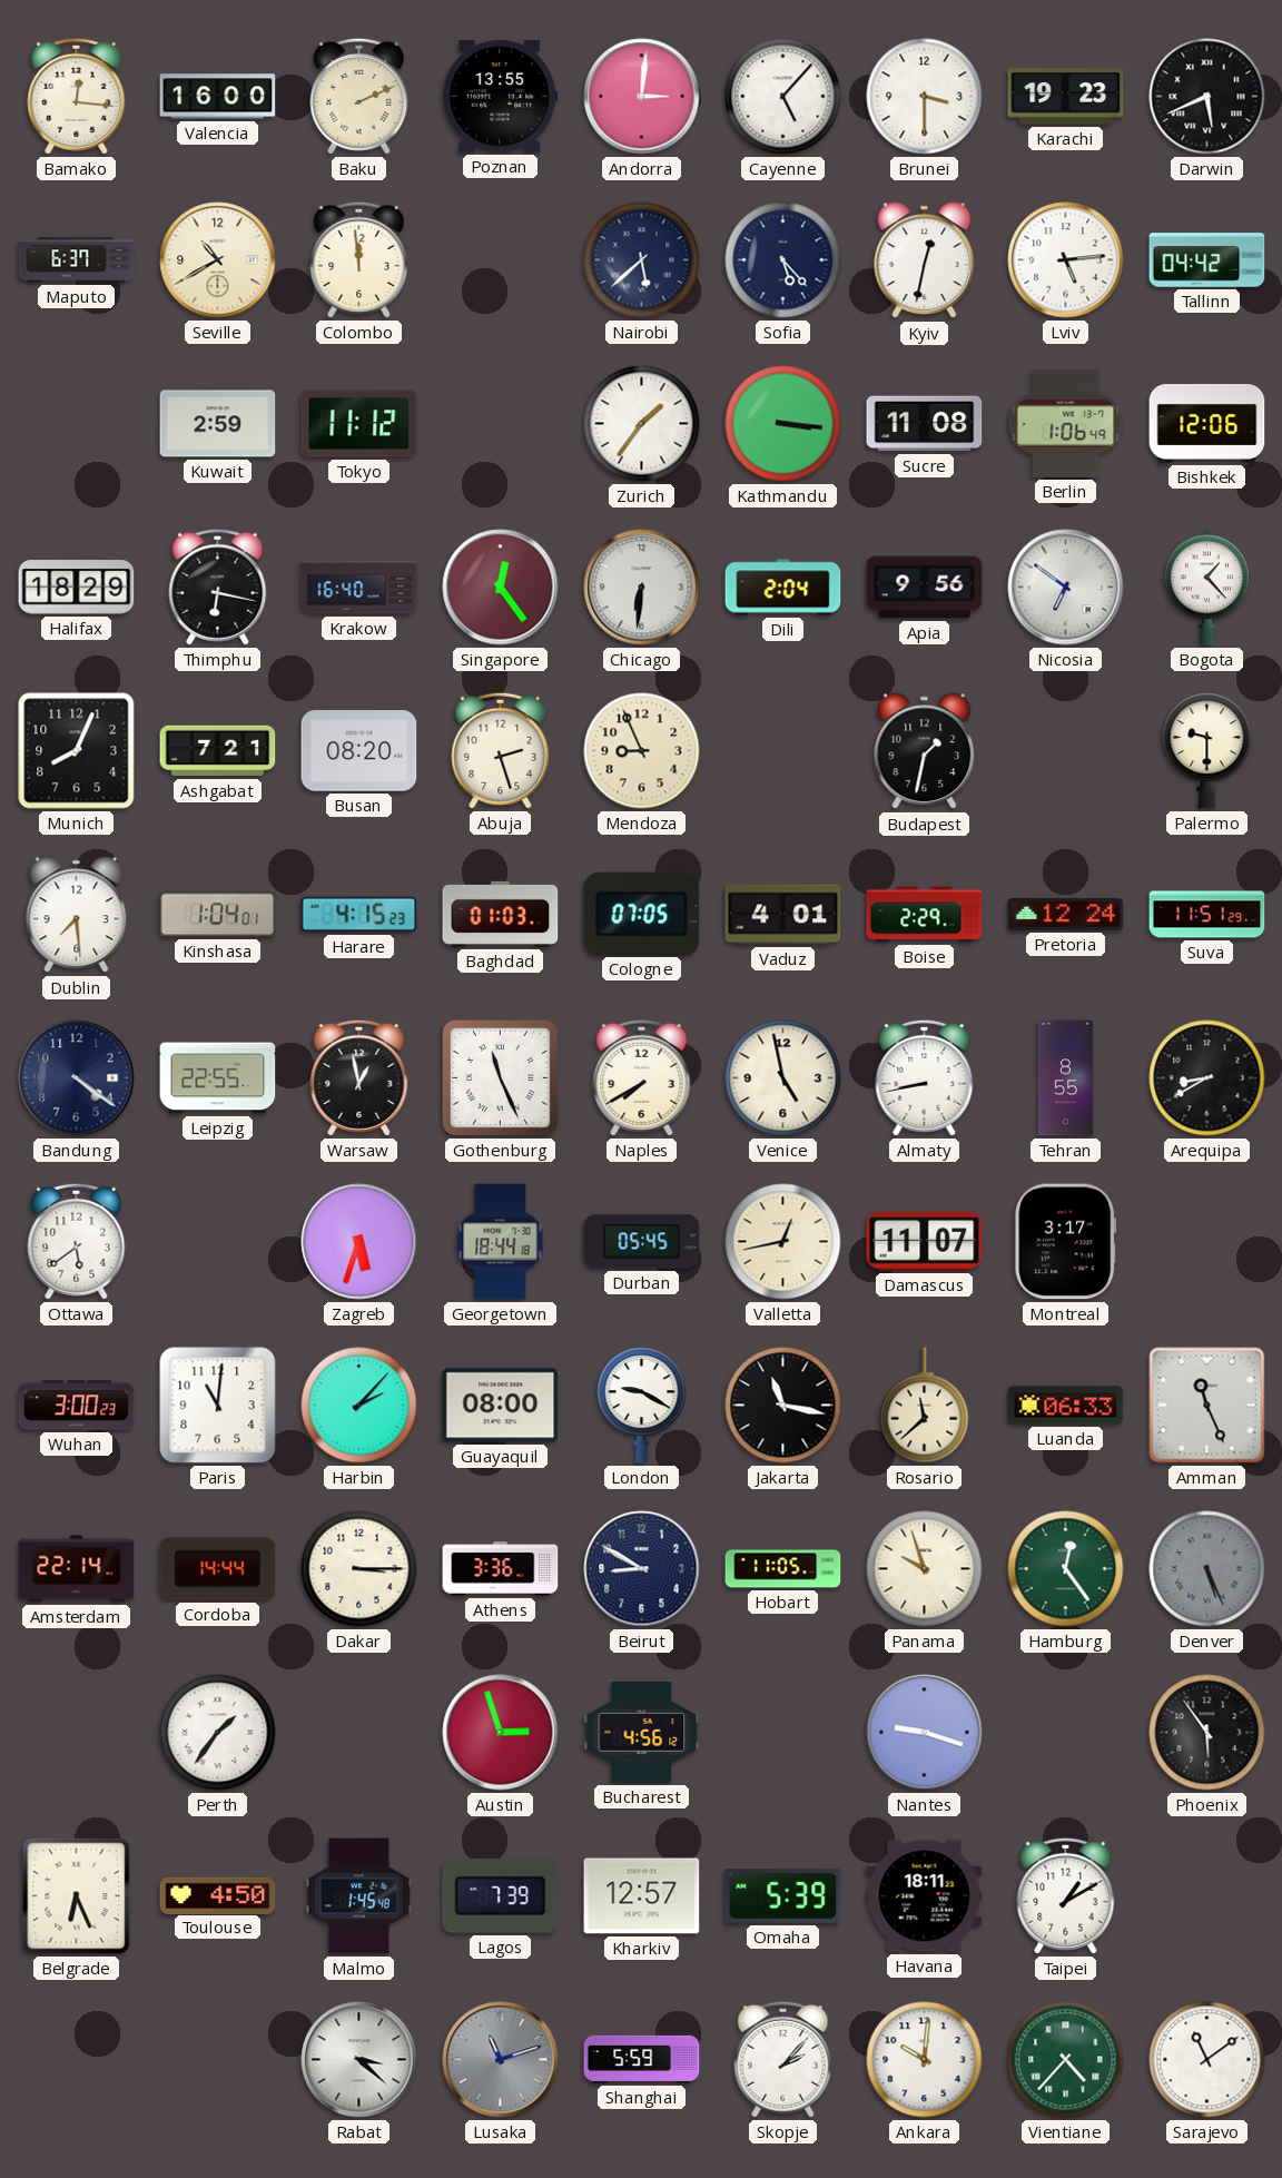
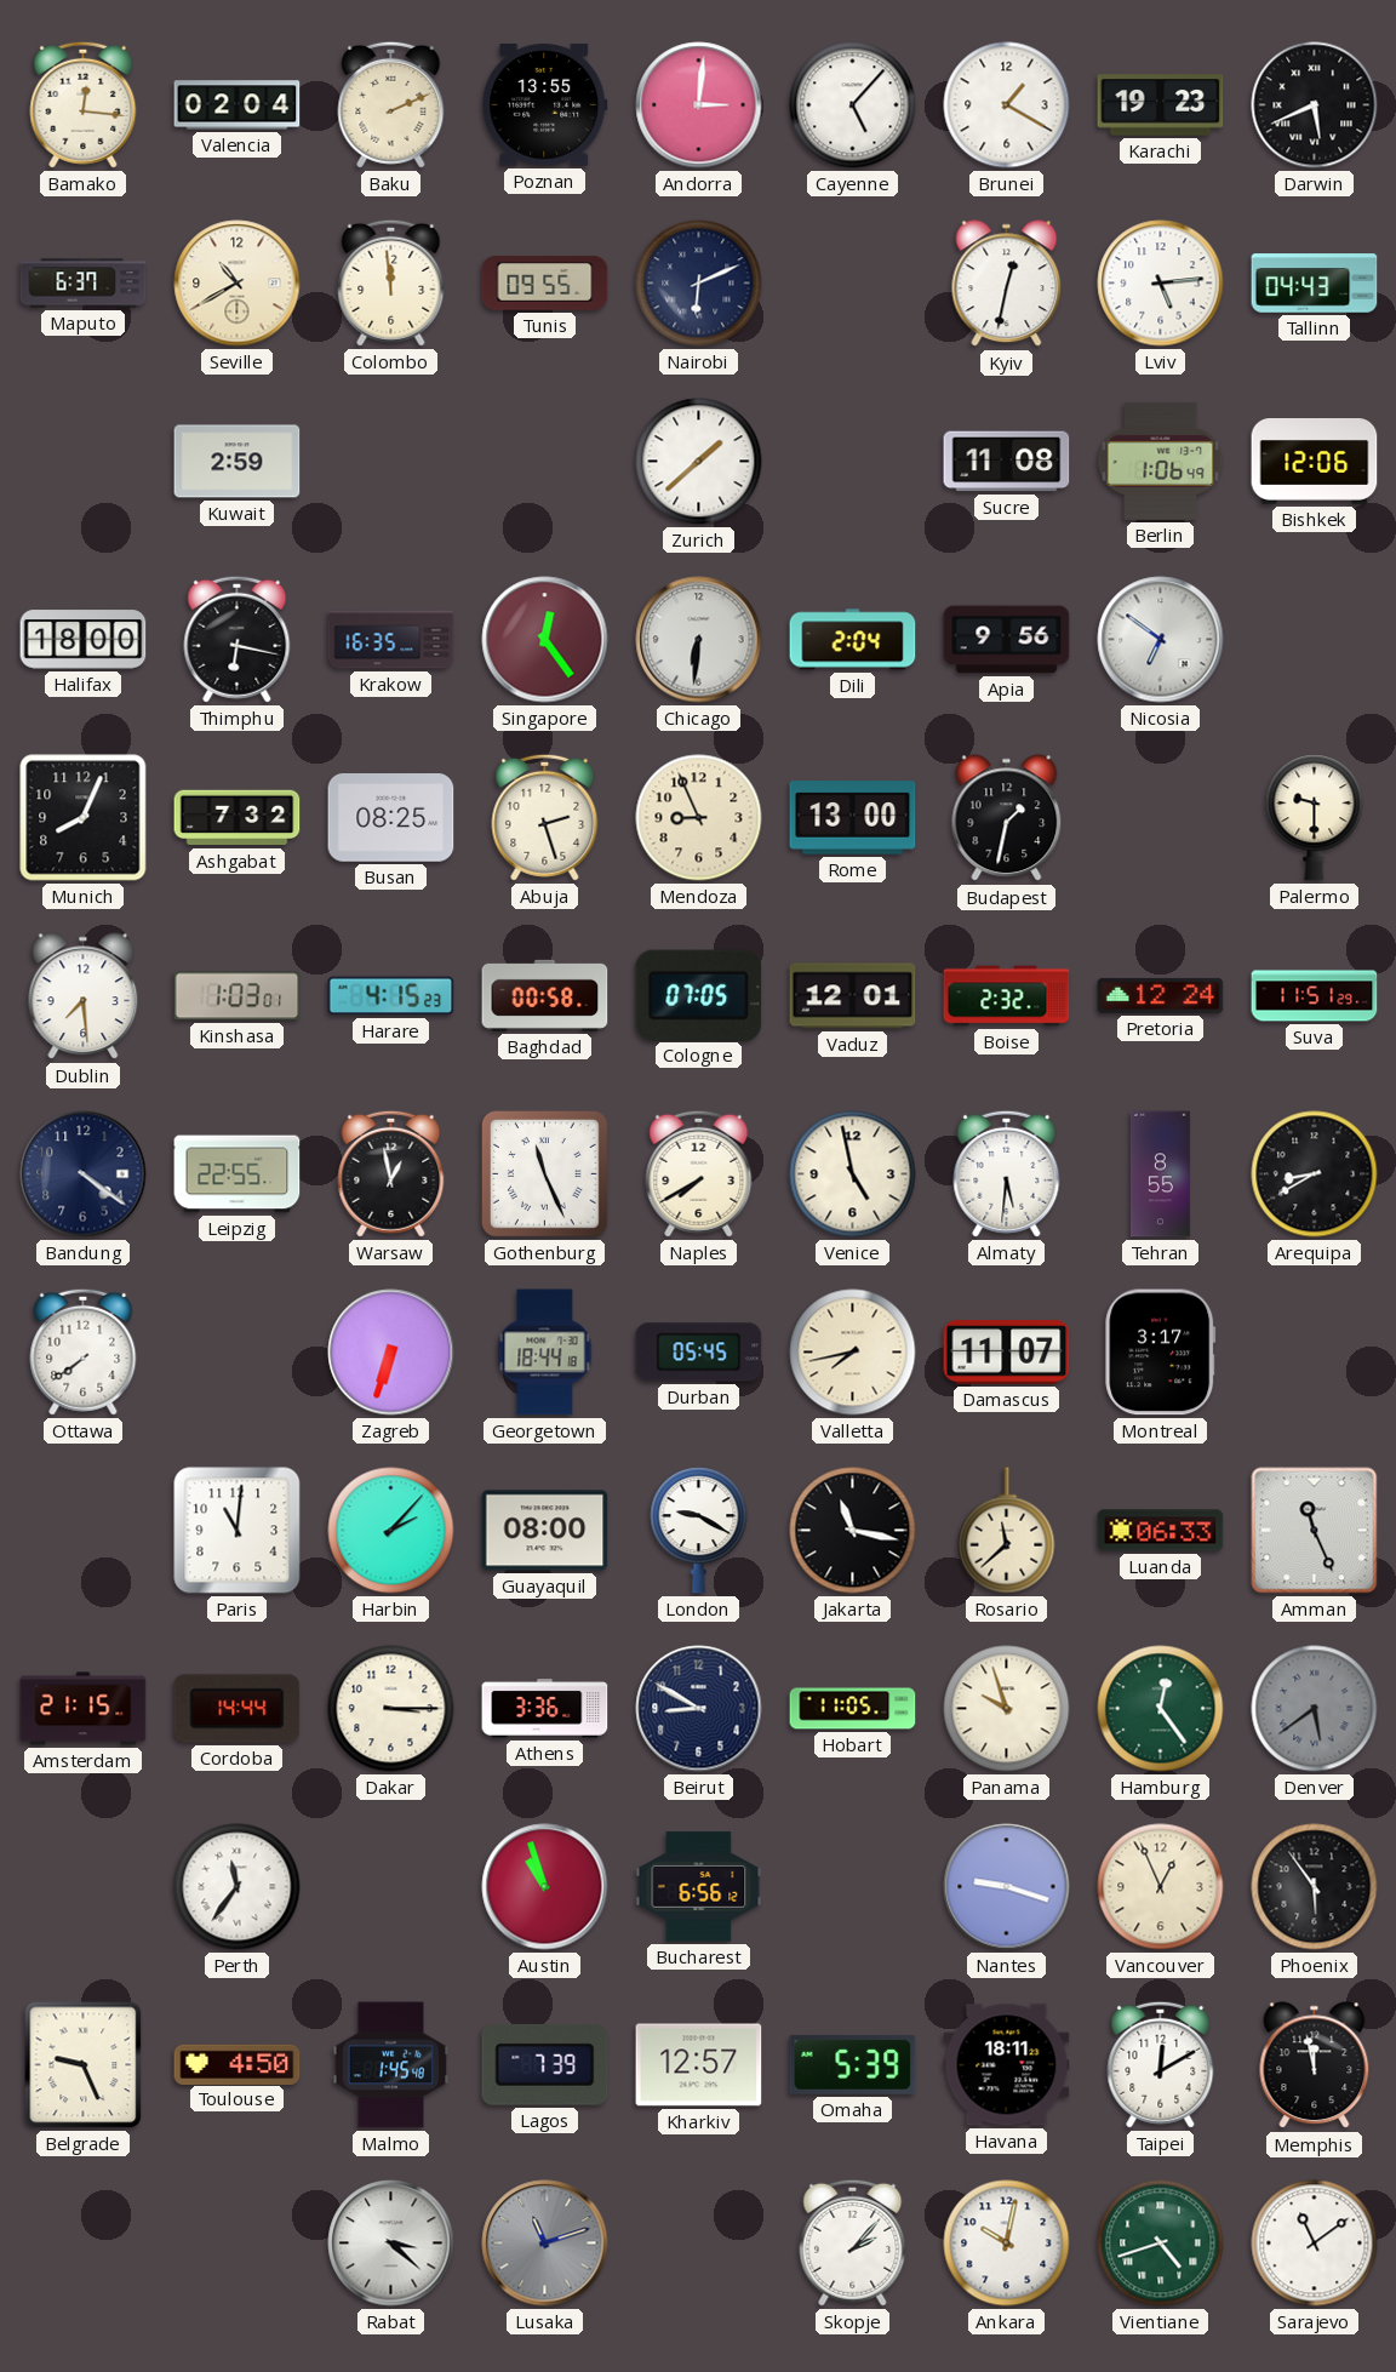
Valencia: 16:00 -> 02:04 (238, 105)
Brunei: 3:30 -> 1:20 (1007, 105)
Tunis: none -> 09:55 (545, 284)
Nairobi: 5:38 -> 6:11 (699, 284)
Sofia: 5:23 -> none (783, 260)
Tallinn: 04:42 -> 04:43 (1315, 284)
Tokyo: 11:12 -> none (359, 424)
Zurich: 1:36 -> 1:38 (699, 462)
Kathmandu: 3:16 -> none (783, 424)
Halifax: 18:29 -> 18:00 (84, 640)
Krakow: 16:40 -> 16:35 (391, 640)
Bogota: 1:23 -> none (1206, 588)
Ashgabat: 7:21 -> 7:32 (238, 818)
Busan: 08:20 -> 08:25 (391, 818)
Rome: none -> 13:00 (853, 818)
Kinshasa: 1:04 -> 1:03 (238, 996)
Baghdad: 01:03 -> 00:58 (545, 995)
Vaduz: 4:01 -> 12:01 (853, 996)
Boise: 2:29 -> 2:32 (1007, 996)
Almaty: 8:43 -> 5:31 (1007, 1173)
Ottawa: 5:39 -> 7:39 (84, 1351)
Zagreb: 5:33 -> 6:33 (391, 1353)
Valletta: 12:43 -> 7:43 (853, 1353)
Wuhan: 3:00 -> none (77, 1406)
Amsterdam: 22:14 -> 21:15 (84, 1709)
Denver: 5:26 -> 5:39 (1315, 1709)
Perth: 1:36 -> 11:36 (238, 1887)
Austin: 2:57 -> 10:57 (545, 1887)
Bucharest: 4:56 -> 6:56 (699, 1887)
Vancouver: none -> 12:56 (1161, 1887)
Belgrade: 6:26 -> 9:26 (84, 2065)
Taipei: 1:10 -> 12:10 (1161, 2064)
Memphis: none -> 11:58 (1315, 2065)
Shanghai: 5:59 -> none (642, 2059)
Ankara: 10:01 -> 10:02 (1007, 2244)
Vientiane: 4:37 -> 4:42 (1161, 2244)
